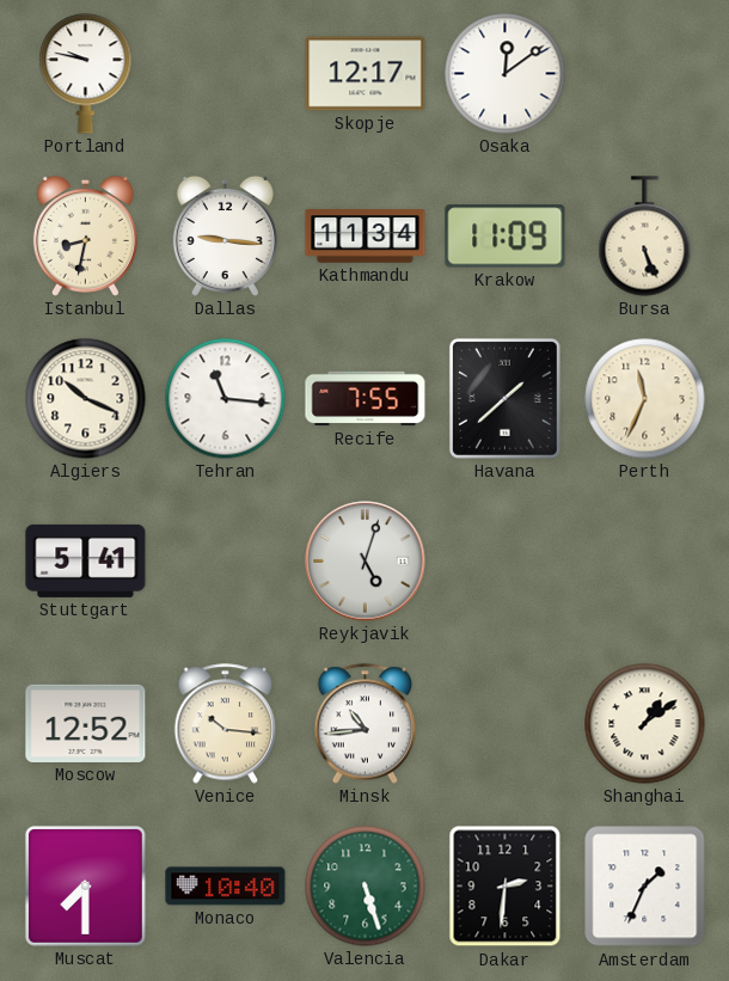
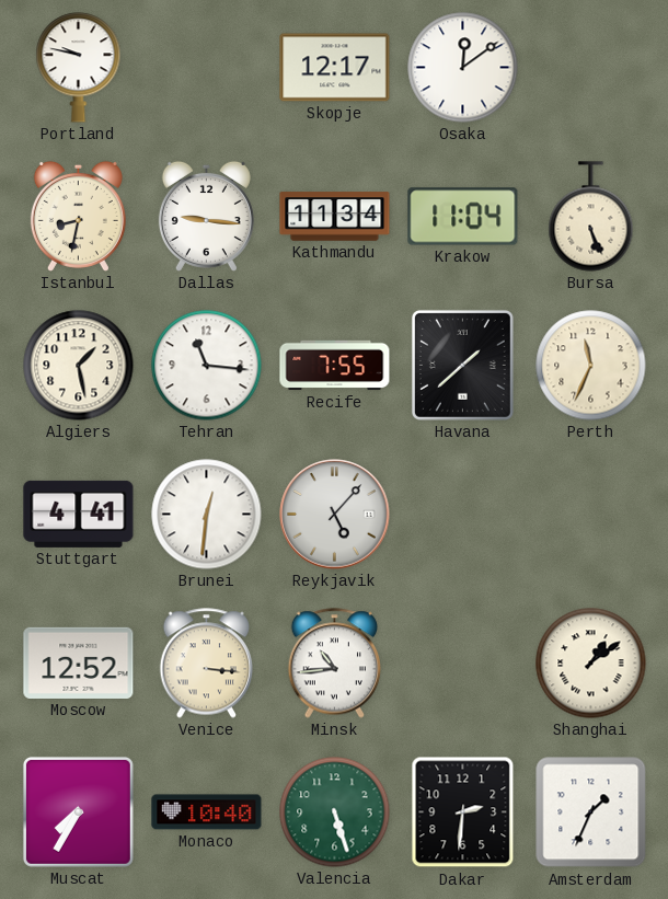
Krakow: 11:09 -> 11:04 (463, 217)
Algiers: 10:19 -> 1:28 (79, 366)
Stuttgart: 5:41 -> 4:41 (79, 514)
Brunei: none -> 12:31 (207, 515)
Reykjavik: 5:03 -> 5:07 (335, 515)
Venice: 10:16 -> 3:16 (207, 664)
Muscat: 7:30 -> 7:35 (78, 811)
